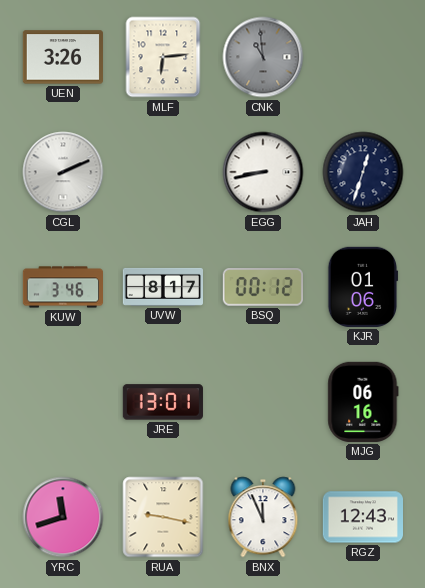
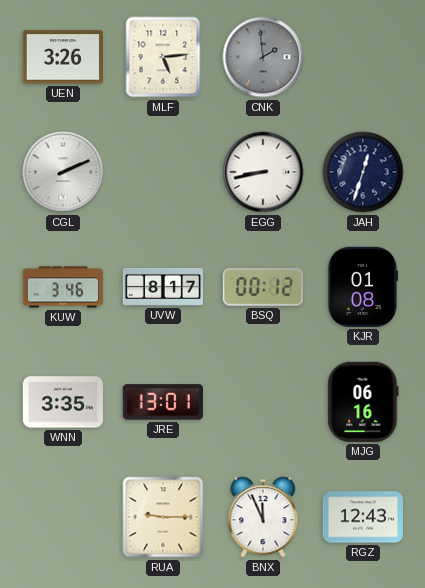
MLF: 6:14 -> 5:14 (163, 57)
CNK: 10:59 -> 1:59 (263, 57)
KJR: 01:06 -> 01:08 (363, 287)
WNN: none -> 3:35 (62, 402)
YRC: 11:42 -> none (63, 517)
RUA: 9:17 -> 9:15 (163, 517)
